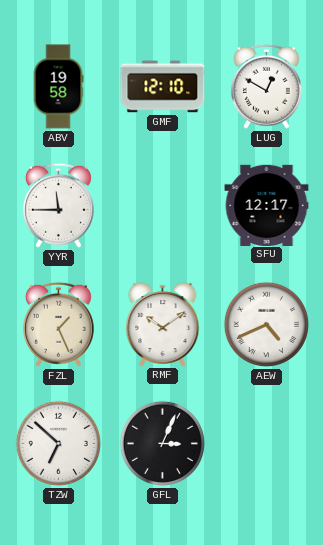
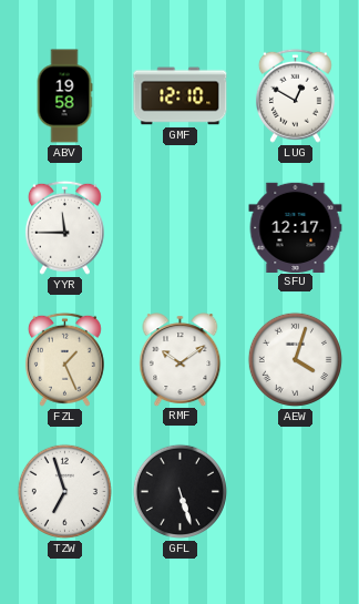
AEW: 4:41 -> 4:03 (295, 359)
TZW: 6:52 -> 6:57 (64, 491)
GFL: 3:04 -> 5:27 (179, 491)
